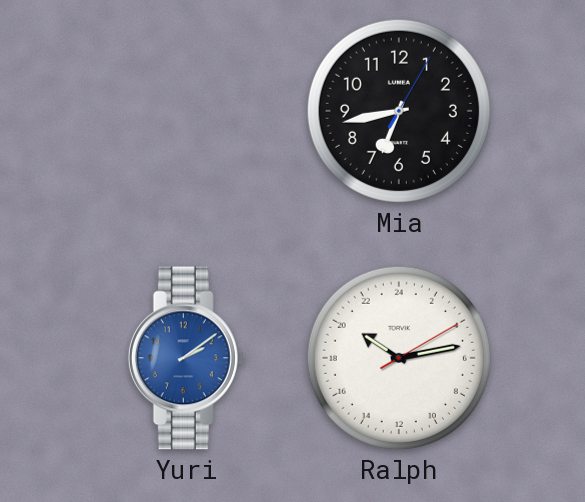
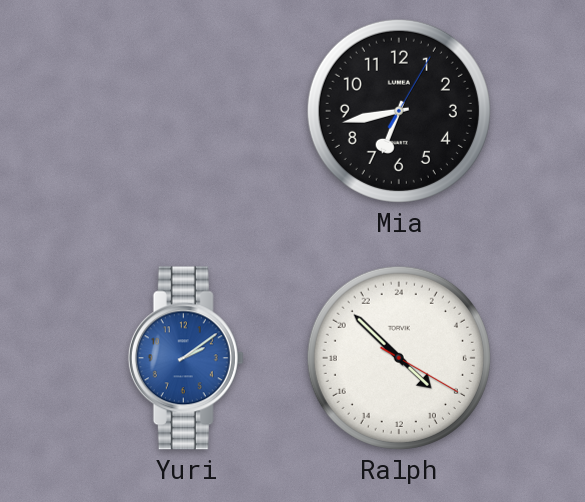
Ralph: 20:13 -> 8:52 (399, 358)
